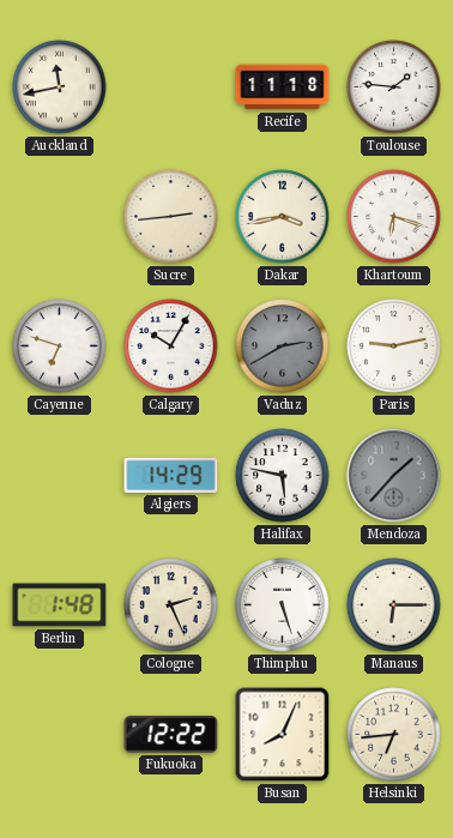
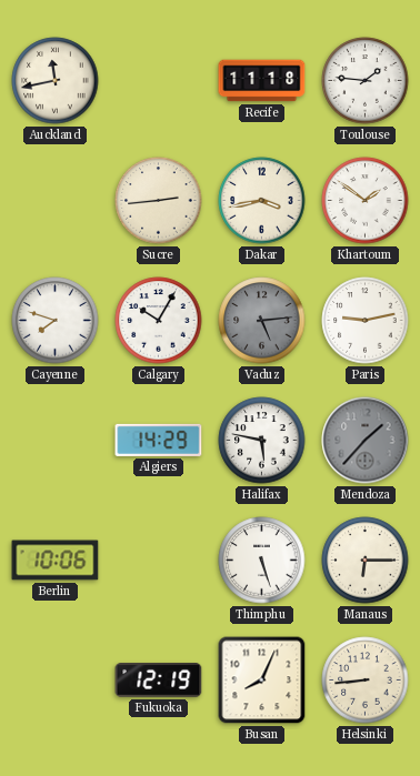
Khartoum: 6:18 -> 1:51 (366, 201)
Cayenne: 6:48 -> 7:48 (56, 321)
Vaduz: 2:40 -> 5:14 (262, 321)
Berlin: 1:48 -> 10:06 (56, 561)
Cologne: 2:26 -> none (171, 605)
Fukuoka: 12:22 -> 12:19 (159, 681)
Helsinki: 6:44 -> 8:44 (366, 681)
